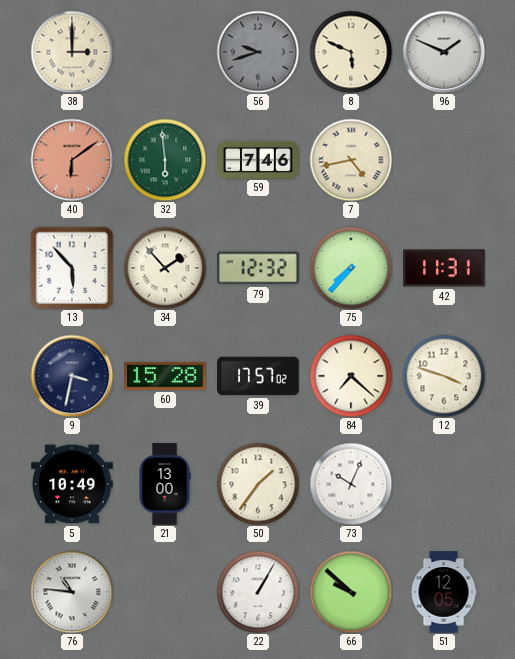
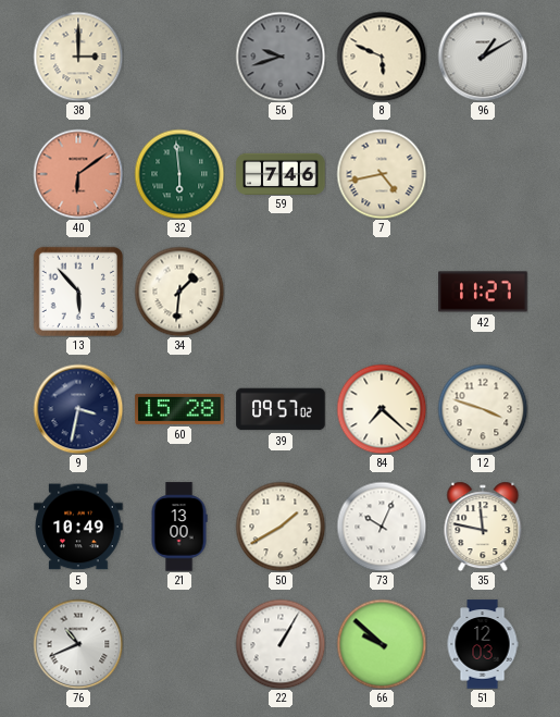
96: 1:49 -> 1:10 (483, 57)
34: 1:53 -> 1:31 (179, 292)
79: 12:32 -> none (258, 268)
75: 7:37 -> none (351, 268)
42: 11:31 -> 11:27 (483, 292)
39: 17:57 -> 09:57 (281, 409)
50: 1:36 -> 1:40 (281, 527)
35: none -> 11:47 (483, 527)
76: 10:46 -> 10:41 (78, 644)
51: 12:05 -> 12:03 (483, 644)
